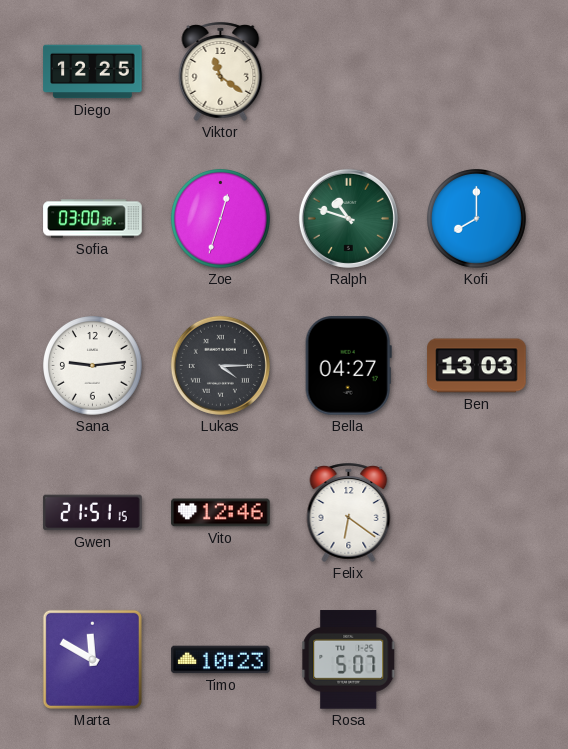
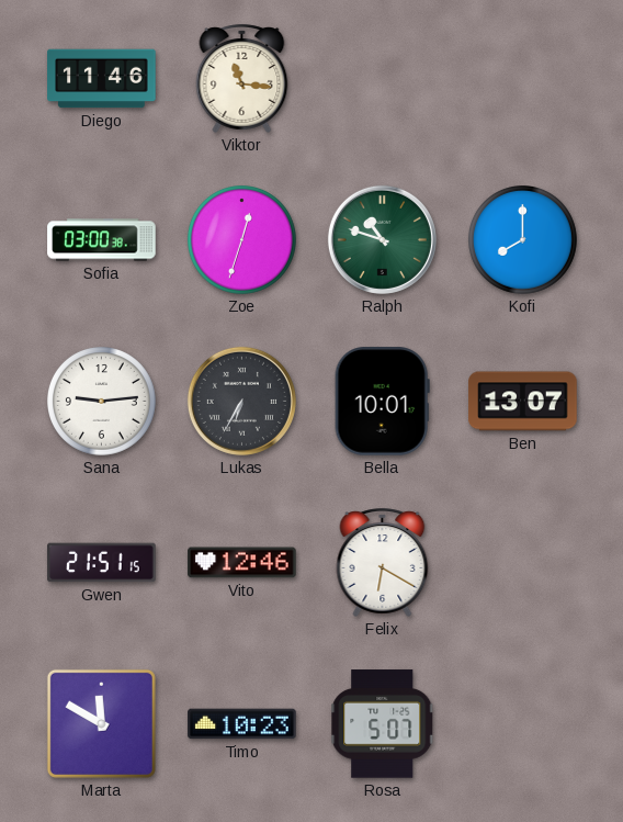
Diego: 12:25 -> 11:46 (102, 79)
Viktor: 11:21 -> 11:16 (242, 78)
Lukas: 4:15 -> 6:35 (241, 401)
Bella: 04:27 -> 10:01 (382, 402)
Ben: 13:03 -> 13:07 (523, 402)
Felix: 6:21 -> 6:20 (383, 562)
